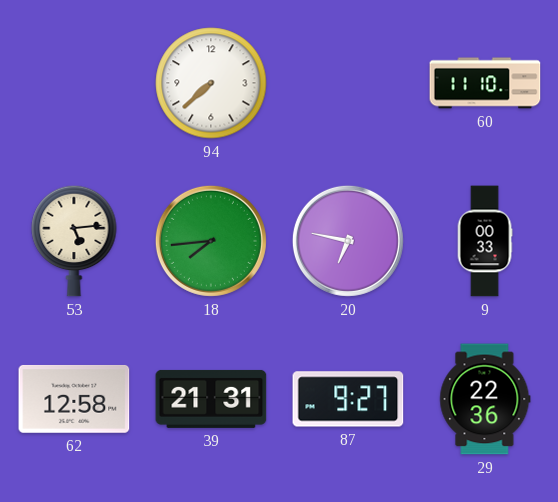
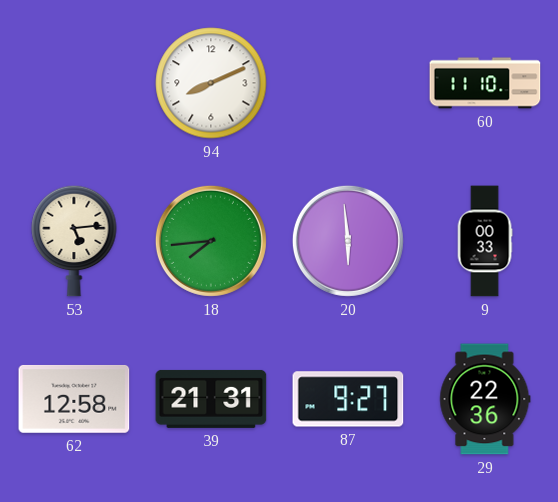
94: 7:38 -> 8:11 (211, 83)
20: 6:47 -> 5:59 (348, 241)
